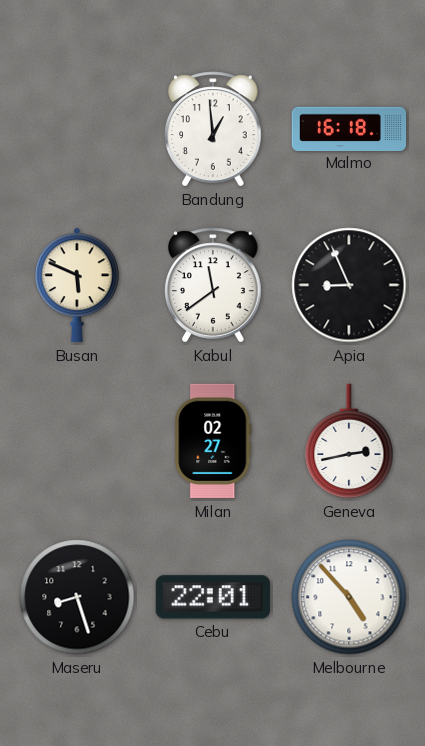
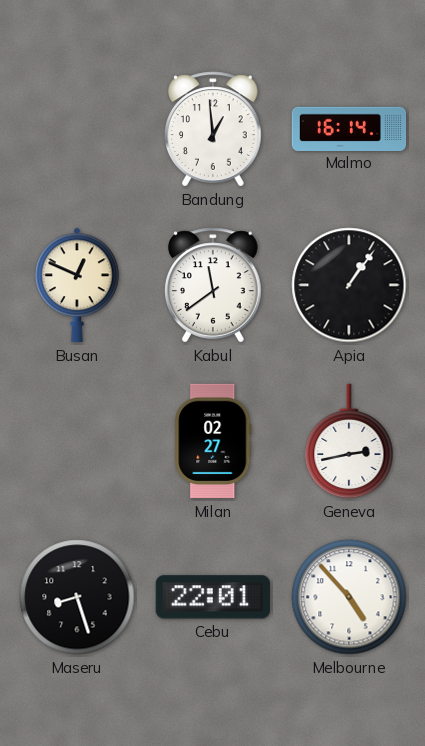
Malmo: 16:18 -> 16:14 (349, 128)
Busan: 5:49 -> 12:49 (77, 285)
Apia: 8:56 -> 1:06 (349, 285)
